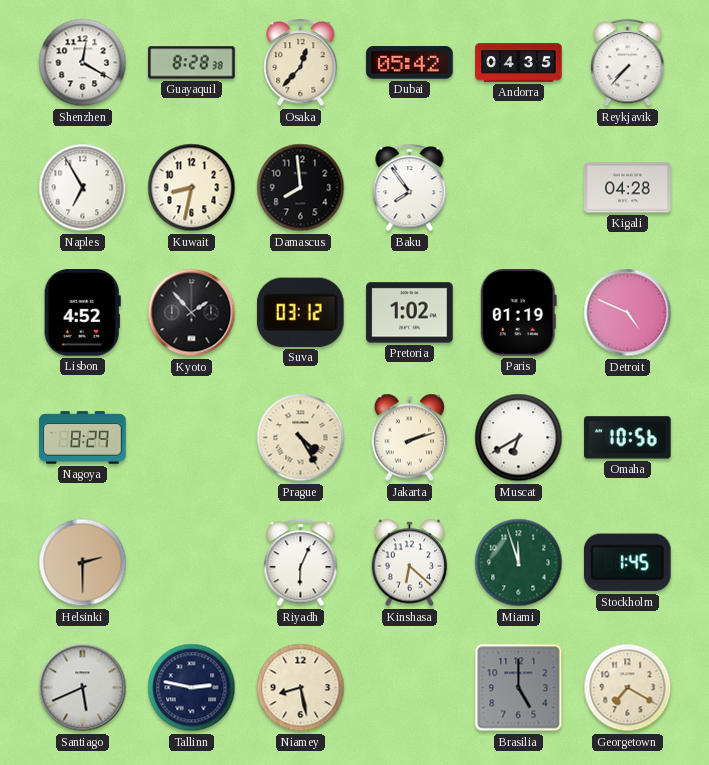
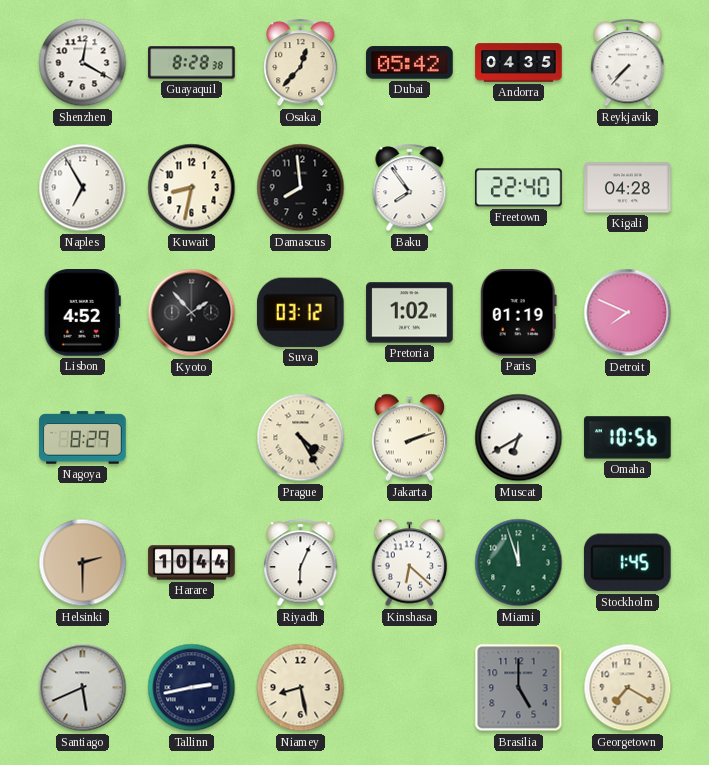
Freetown: none -> 22:40 (519, 188)
Detroit: 4:49 -> 7:49 (628, 313)
Harare: none -> 10:44 (192, 563)
Tallinn: 2:47 -> 2:43 (192, 688)
